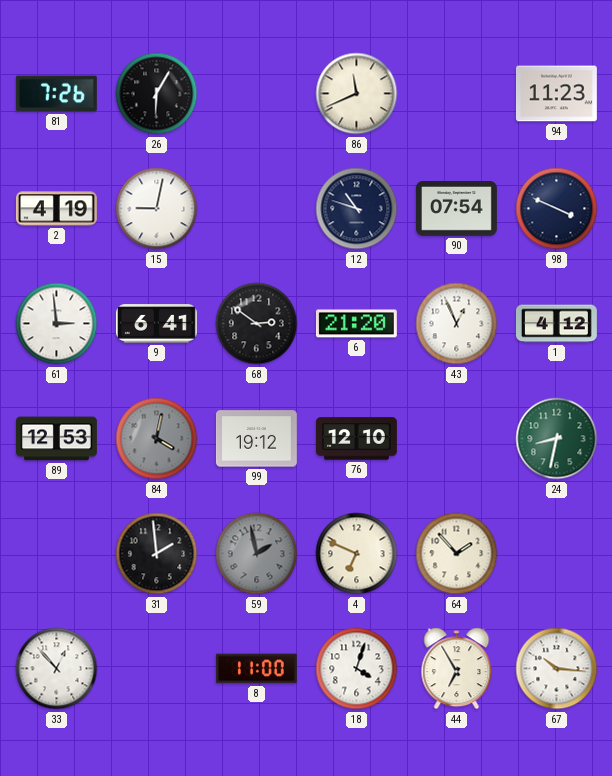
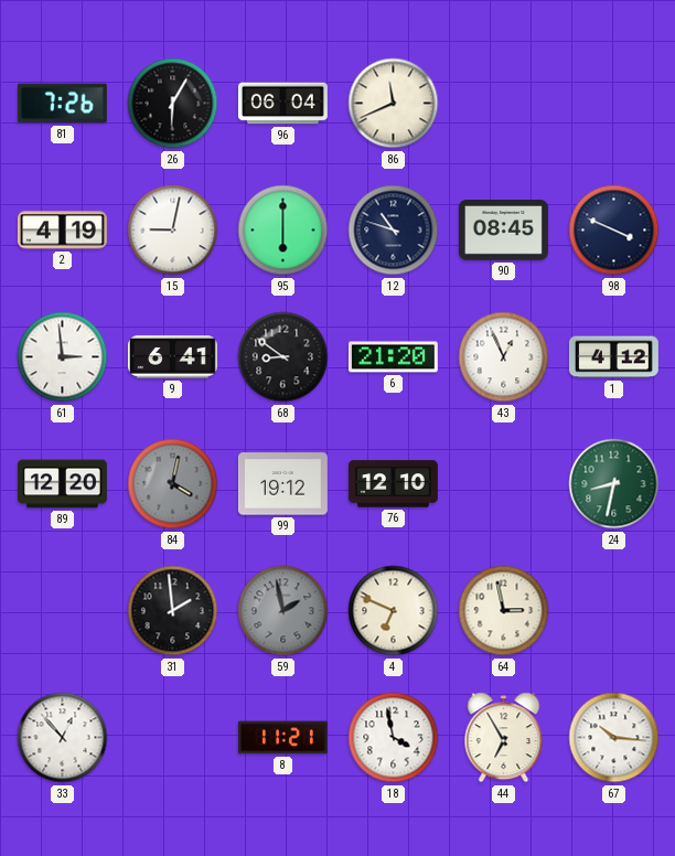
96: none -> 06:04 (282, 104)
94: 11:23 -> none (556, 94)
95: none -> 6:00 (283, 231)
90: 07:54 -> 08:45 (503, 231)
68: 2:51 -> 8:51 (283, 357)
89: 12:53 -> 12:20 (62, 484)
64: 1:53 -> 2:58 (504, 611)
8: 11:00 -> 11:21 (282, 738)
18: 4:03 -> 3:58 (394, 738)
